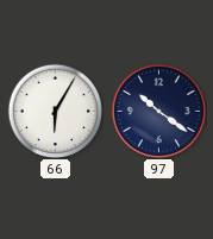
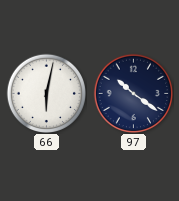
66: 6:05 -> 6:02 (46, 93)
